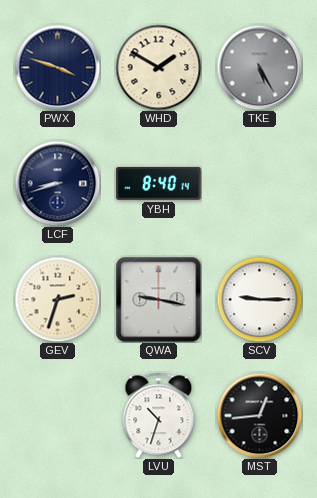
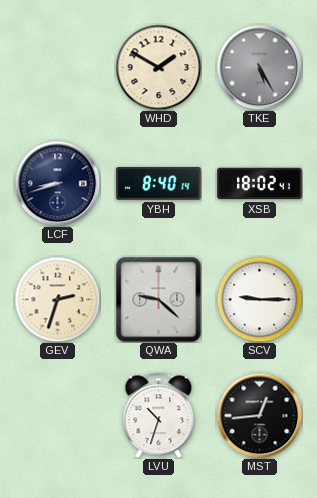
PWX: 3:48 -> none (57, 67)
XSB: none -> 18:02 (260, 184)
QWA: 9:17 -> 9:22 (158, 299)
